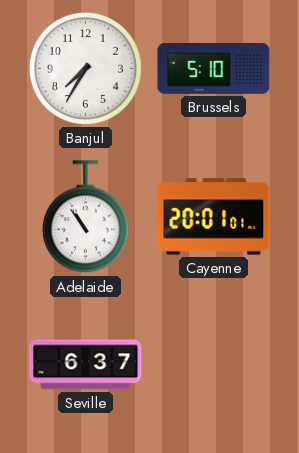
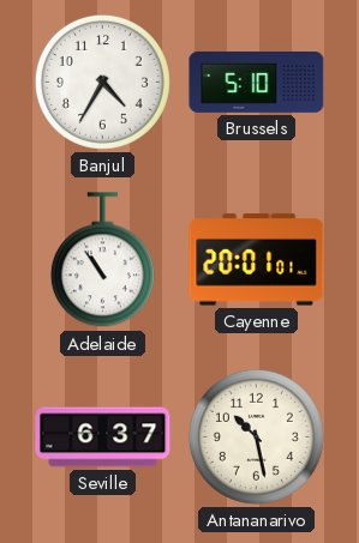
Banjul: 7:35 -> 4:35 (102, 82)
Antananarivo: none -> 10:28 (256, 436)
